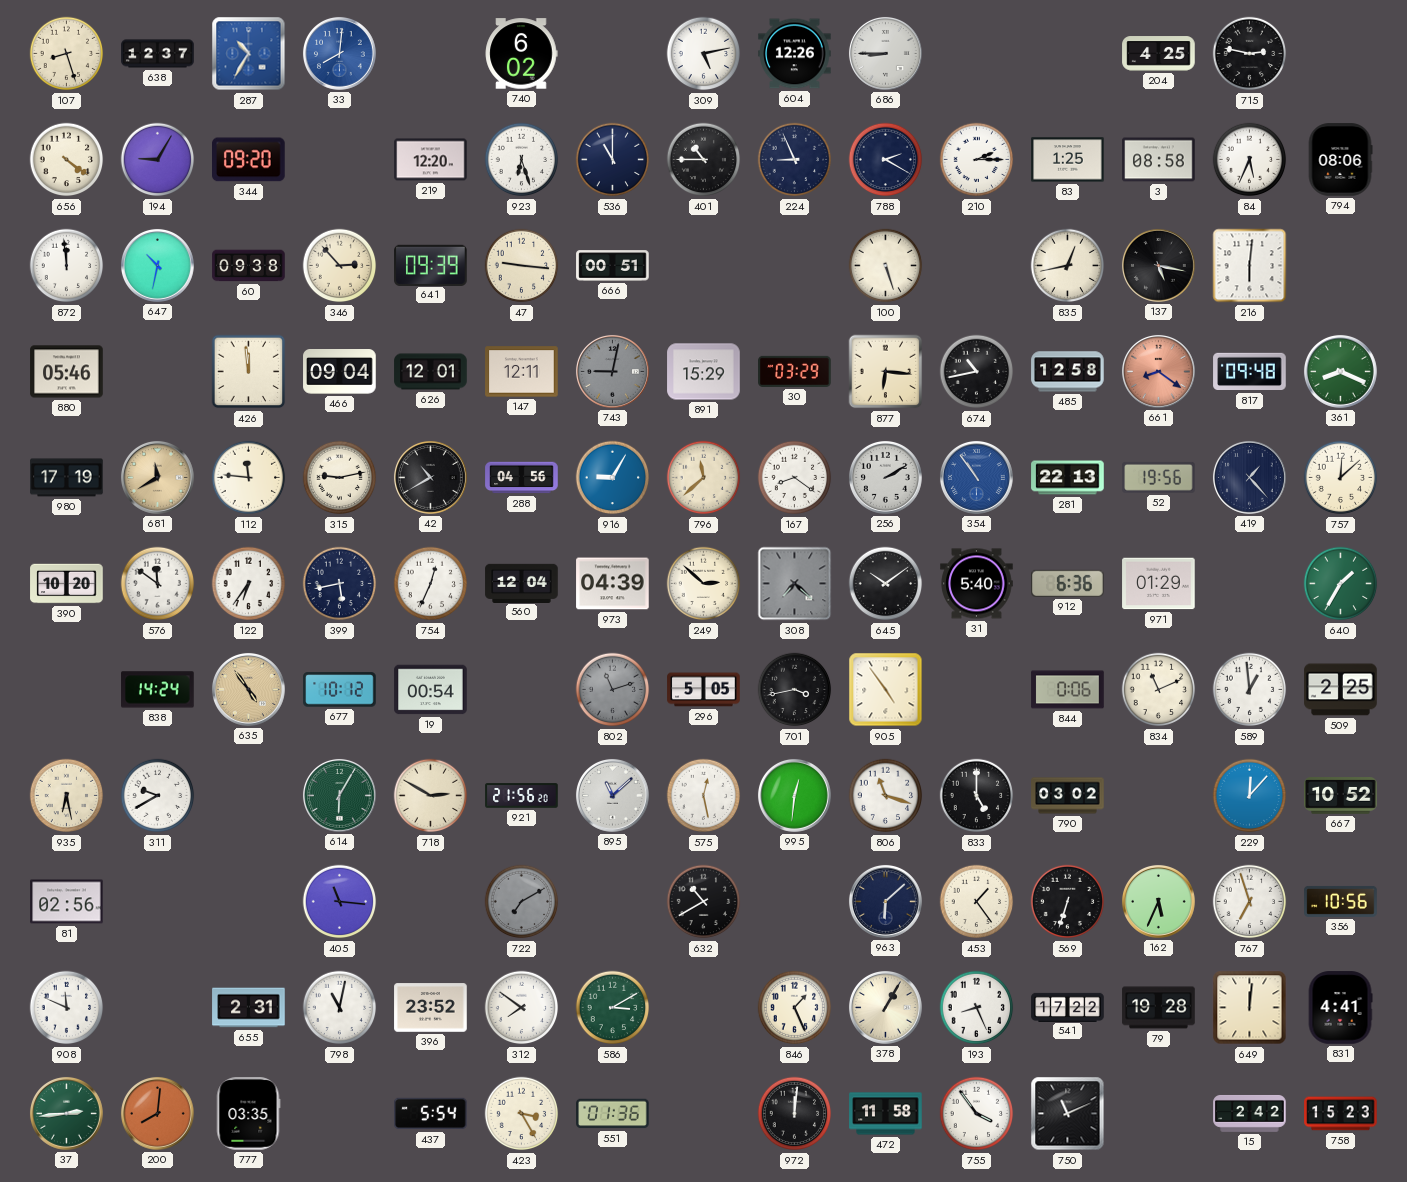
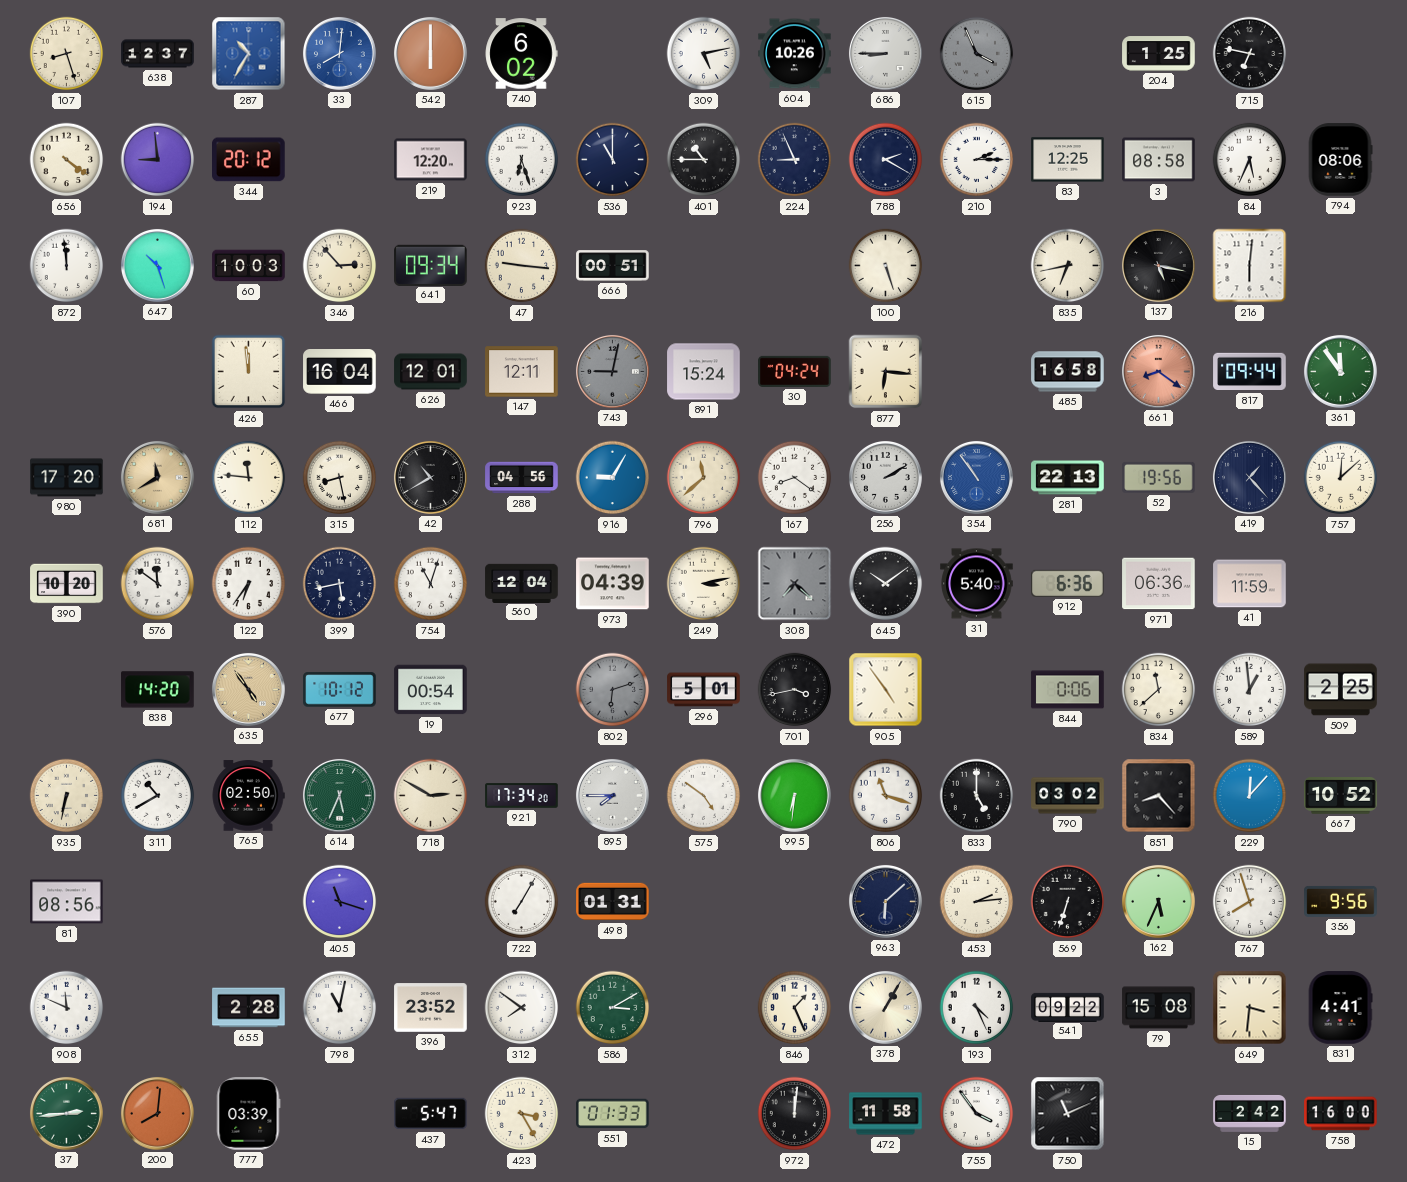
542: none -> 6:00 (431, 53)
604: 12:26 -> 10:26 (795, 54)
615: none -> 3:56 (977, 54)
204: 4:25 -> 1:25 (1159, 54)
715: 2:47 -> 6:47 (1250, 54)
194: 9:05 -> 8:59 (158, 160)
344: 09:20 -> 20:12 (249, 160)
83: 1:25 -> 12:25 (1068, 160)
647: 10:32 -> 10:27 (158, 265)
60: 09:38 -> 10:03 (249, 266)
641: 09:39 -> 09:34 (431, 265)
835: 12:43 -> 6:43 (1068, 266)
880: 05:46 -> none (67, 372)
466: 09:04 -> 16:04 (340, 372)
891: 15:29 -> 15:24 (704, 372)
30: 03:29 -> 04:24 (795, 371)
674: 10:43 -> none (977, 372)
485: 12:58 -> 16:58 (1068, 372)
817: 09:48 -> 09:44 (1250, 372)
361: 8:19 -> 11:54 (1341, 371)
980: 17:19 -> 17:20 (67, 478)
315: 9:13 -> 8:28 (340, 478)
754: 12:34 -> 11:03 (431, 584)
249: 2:52 -> 3:13 (704, 584)
971: 01:29 -> 06:36 (1159, 584)
41: none -> 11:59 (1250, 584)
640: 1:35 -> none (1341, 584)
838: 14:24 -> 14:20 (158, 690)
802: 11:12 -> 6:12 (613, 690)
296: 5:05 -> 5:01 (704, 690)
834: 11:11 -> 11:38 (1159, 690)
935: 6:28 -> 6:32 (67, 796)
311: 9:40 -> 10:40 (158, 796)
765: none -> 02:50 (248, 796)
614: 6:05 -> 5:34 (340, 795)
921: 21:56 -> 17:34 (522, 796)
895: 11:08 -> 7:45 (613, 795)
575: 12:28 -> 4:51 (704, 796)
995: 12:31 -> 6:31 (795, 795)
851: none -> 8:23 (1159, 796)
81: 02:56 -> 08:56 (67, 902)
405: 11:16 -> 11:18 (340, 902)
722: 7:10 -> 7:05 (522, 902)
722 dial: grey -> white (522, 902)
498: none -> 01:31 (613, 902)
632: 10:40 -> none (704, 902)
453: 1:24 -> 2:14 (977, 902)
767: 6:57 -> 7:57 (1250, 902)
356: 10:56 -> 9:56 (1341, 901)
655: 2:31 -> 2:28 (249, 1008)
193: 8:26 -> 4:26 (977, 1008)
541: 17:22 -> 09:22 (1068, 1007)
79: 19:28 -> 15:08 (1159, 1008)
649: 12:01 -> 3:31 (1250, 1008)
777: 03:35 -> 03:39 (248, 1114)
437: 5:54 -> 5:47 (431, 1114)
551: 01:36 -> 01:33 (613, 1114)
758: 15:23 -> 16:00 (1341, 1114)
